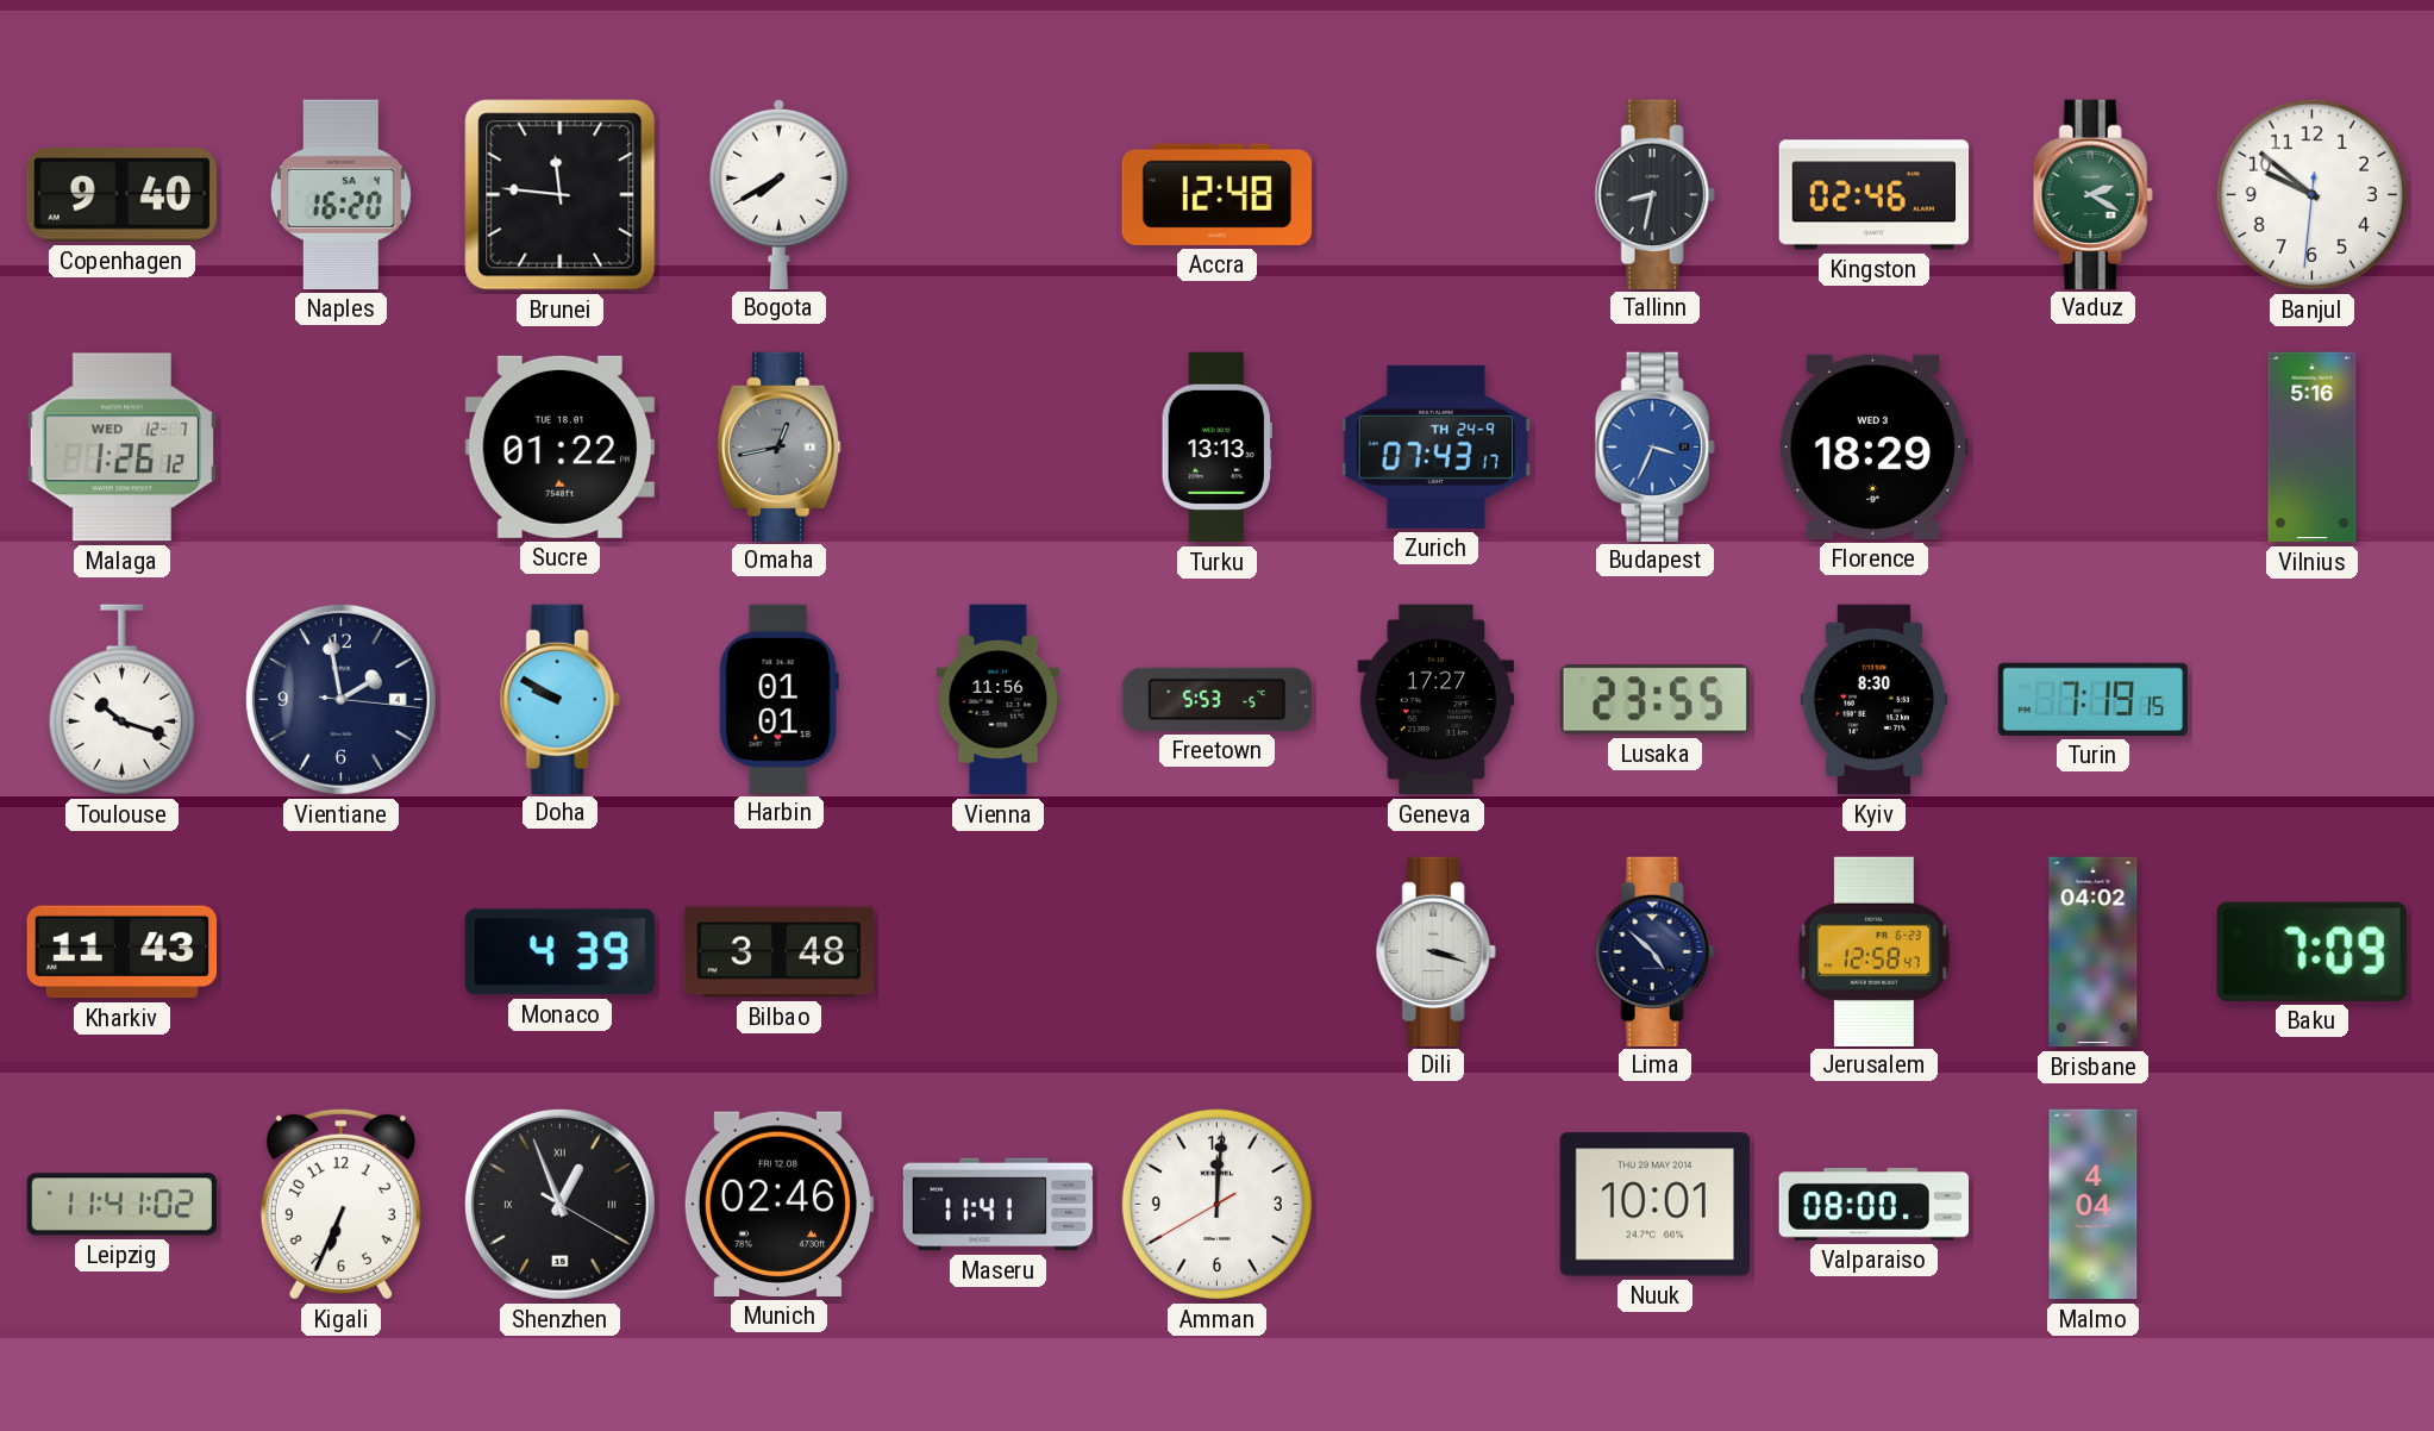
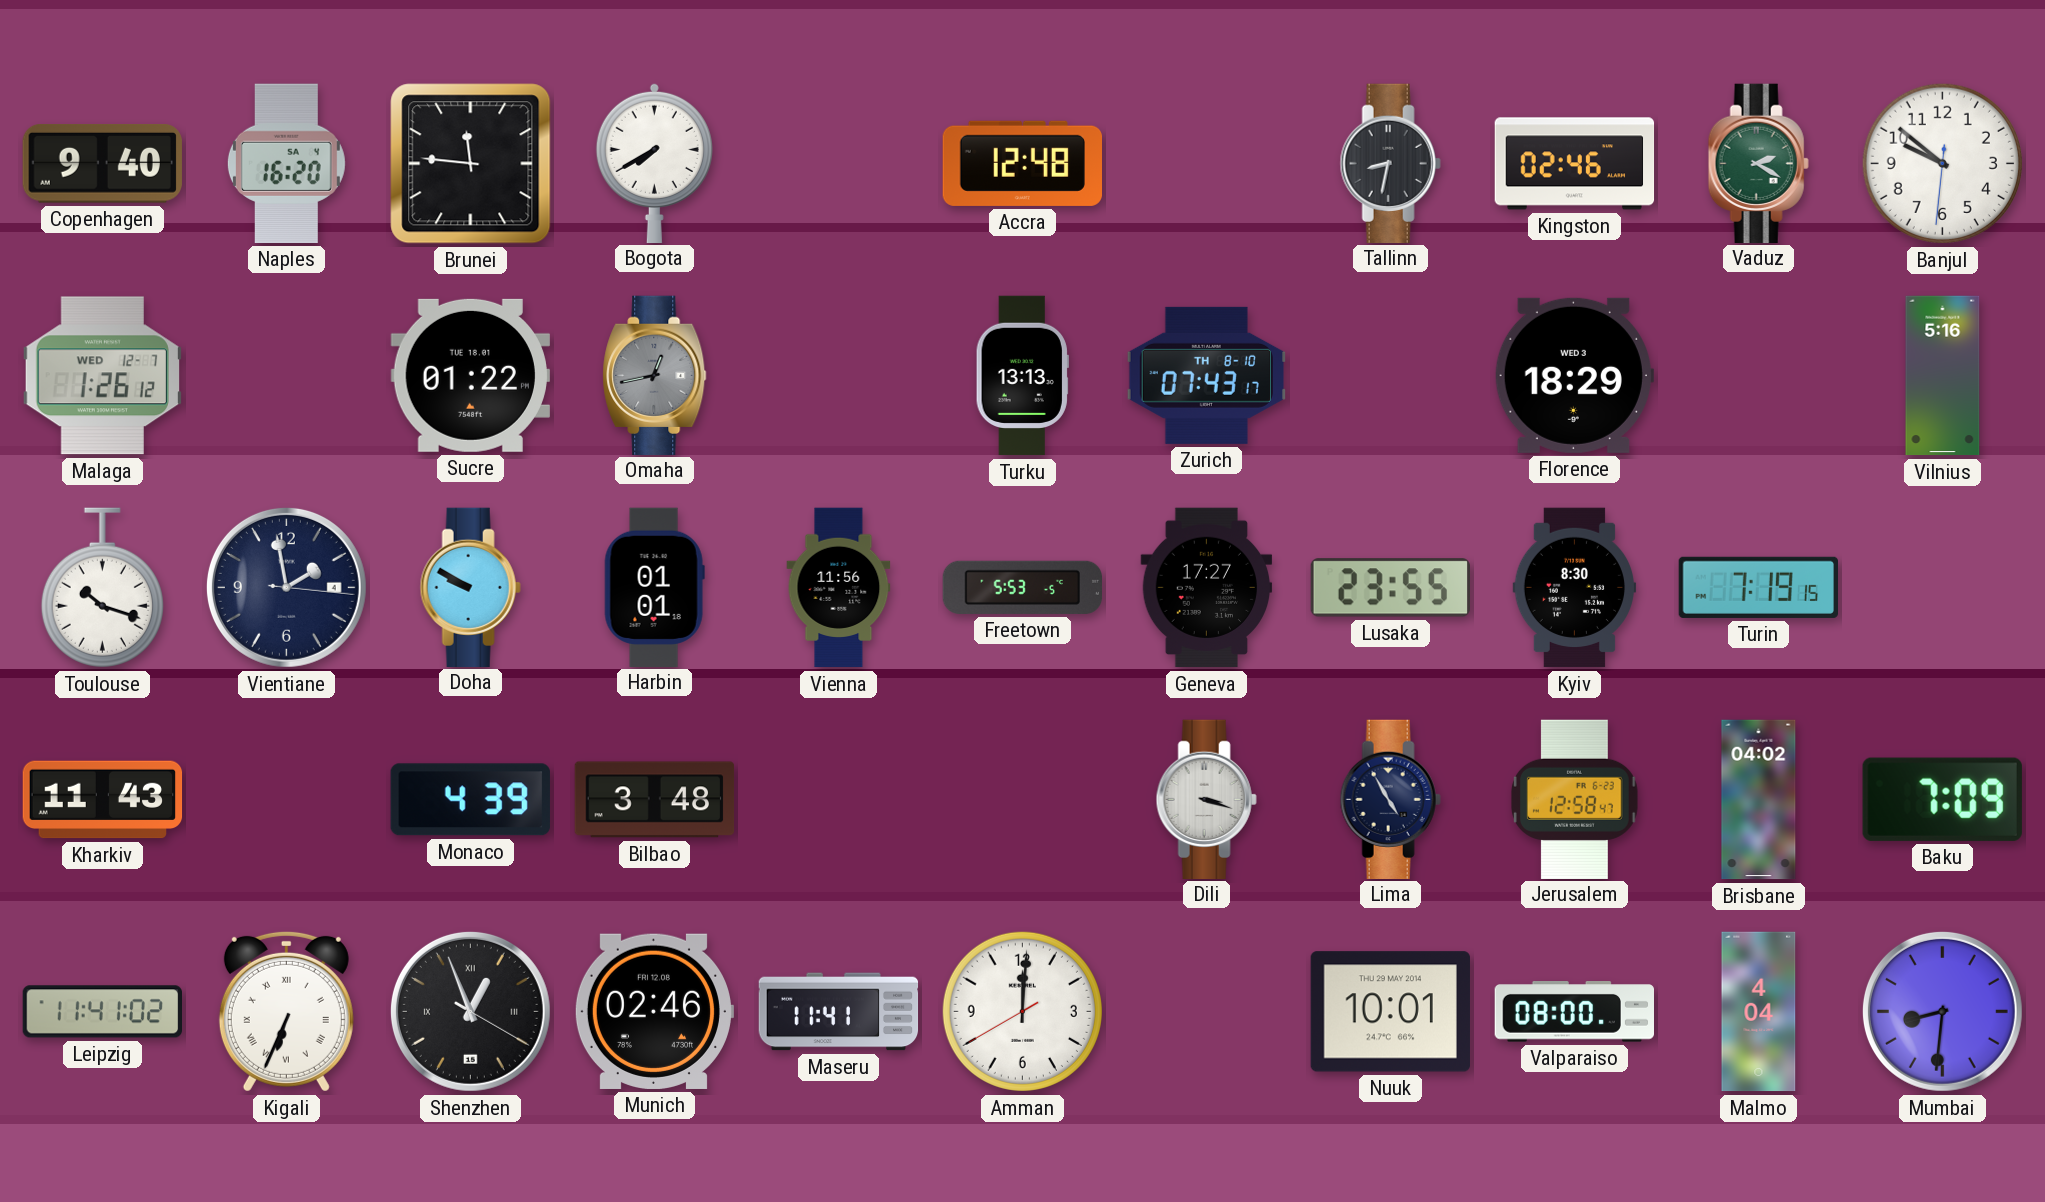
Zurich date: TH 24-9 -> TH 8-10 (1206, 375)
Budapest: 3:34 -> none (1654, 446)
Lima: 4:52 -> 4:55 (1390, 799)
Kigali numerals: Arabic -> Roman (286, 1011)
Mumbai: none -> 8:31 (1942, 1011)
